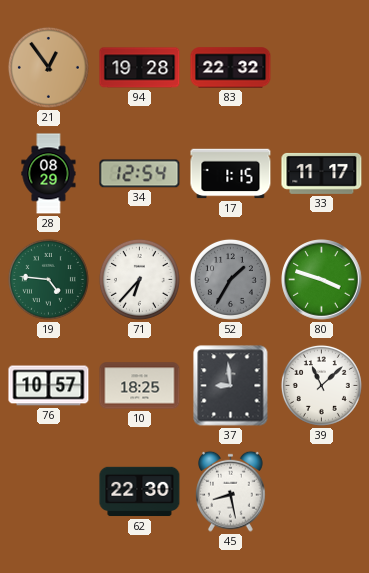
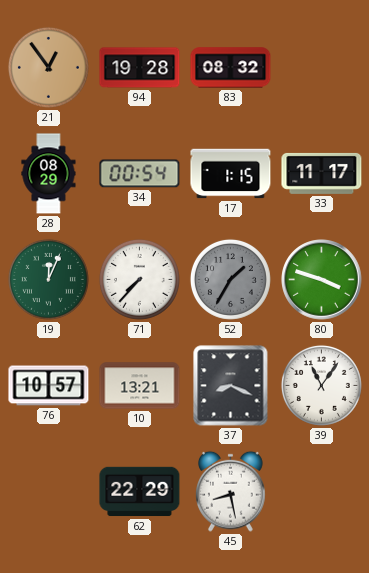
83: 22:32 -> 08:32 (231, 68)
34: 12:54 -> 00:54 (140, 174)
19: 4:46 -> 12:04 (48, 279)
71: 6:37 -> 7:37 (139, 279)
10: 18:25 -> 13:21 (140, 386)
37: 8:59 -> 8:19 (231, 386)
39: 11:08 -> 11:06 (321, 385)
62: 22:30 -> 22:29 (140, 492)
